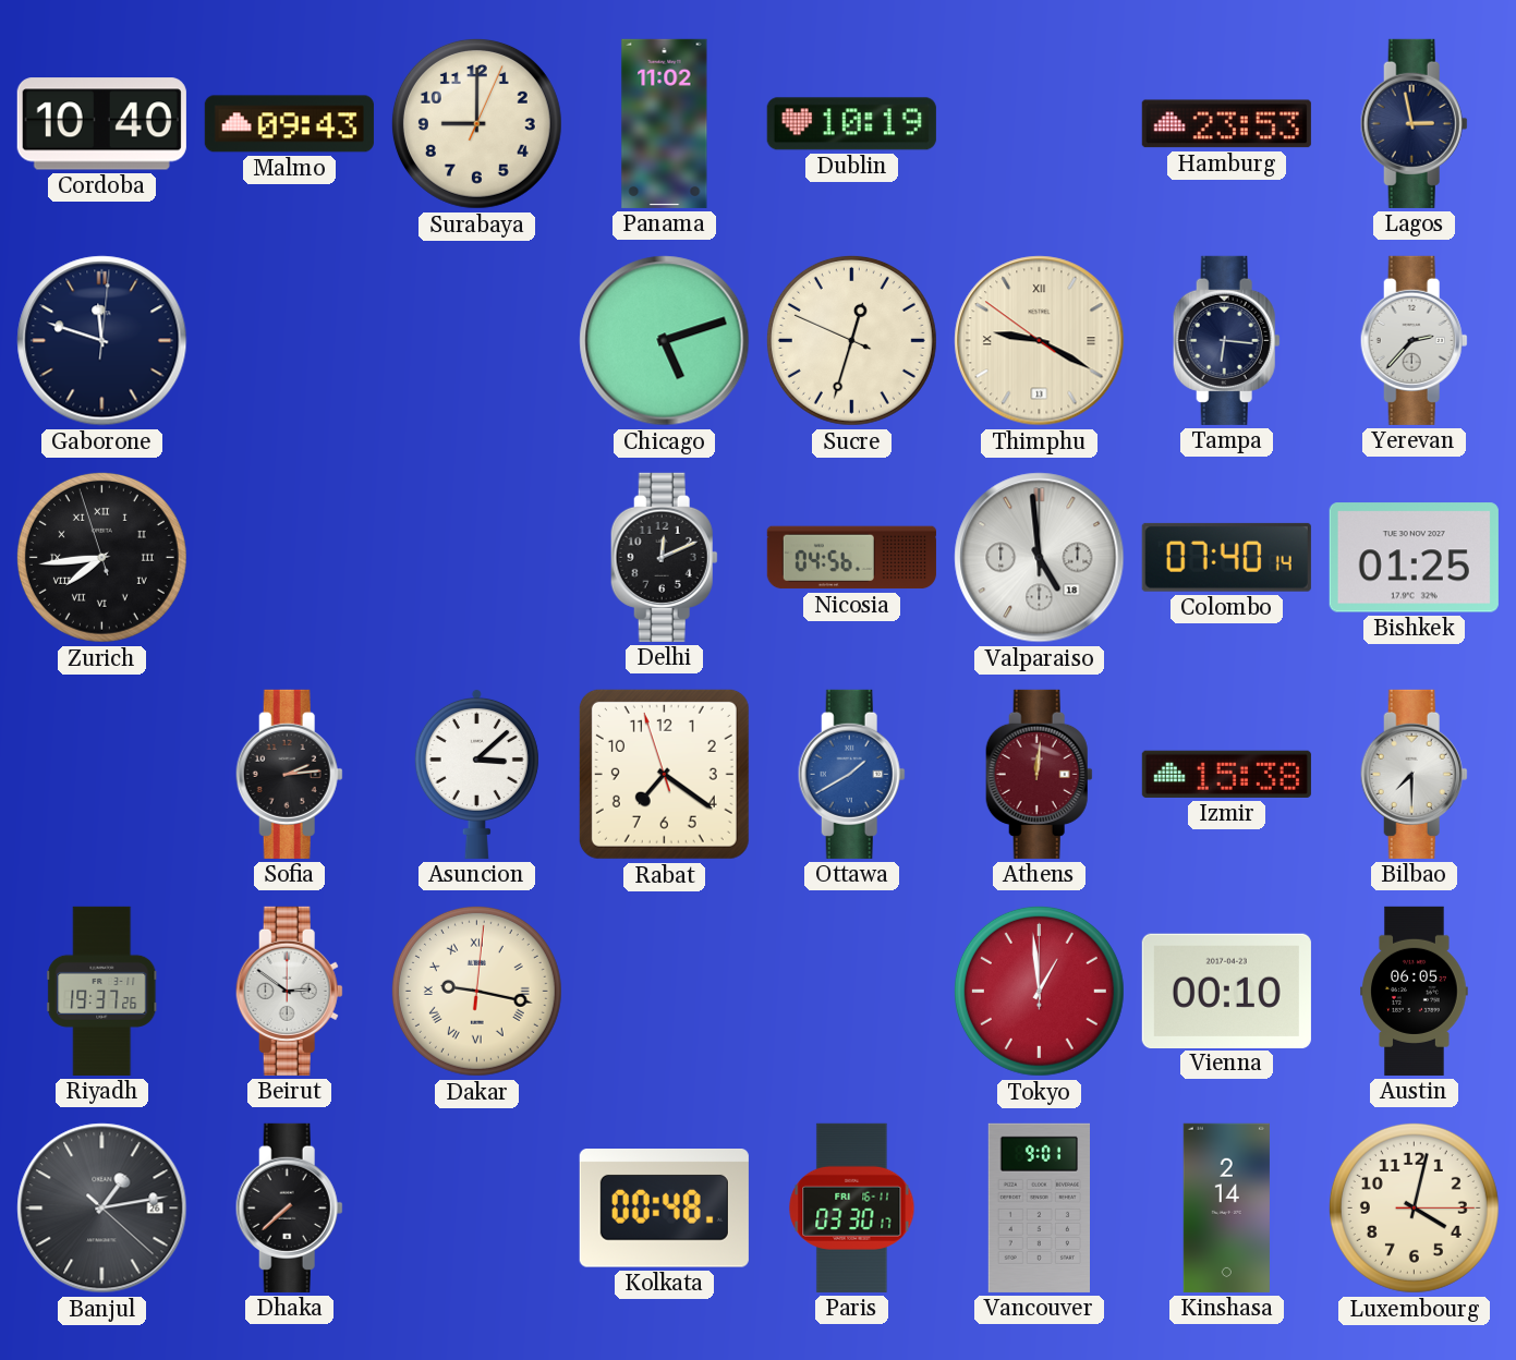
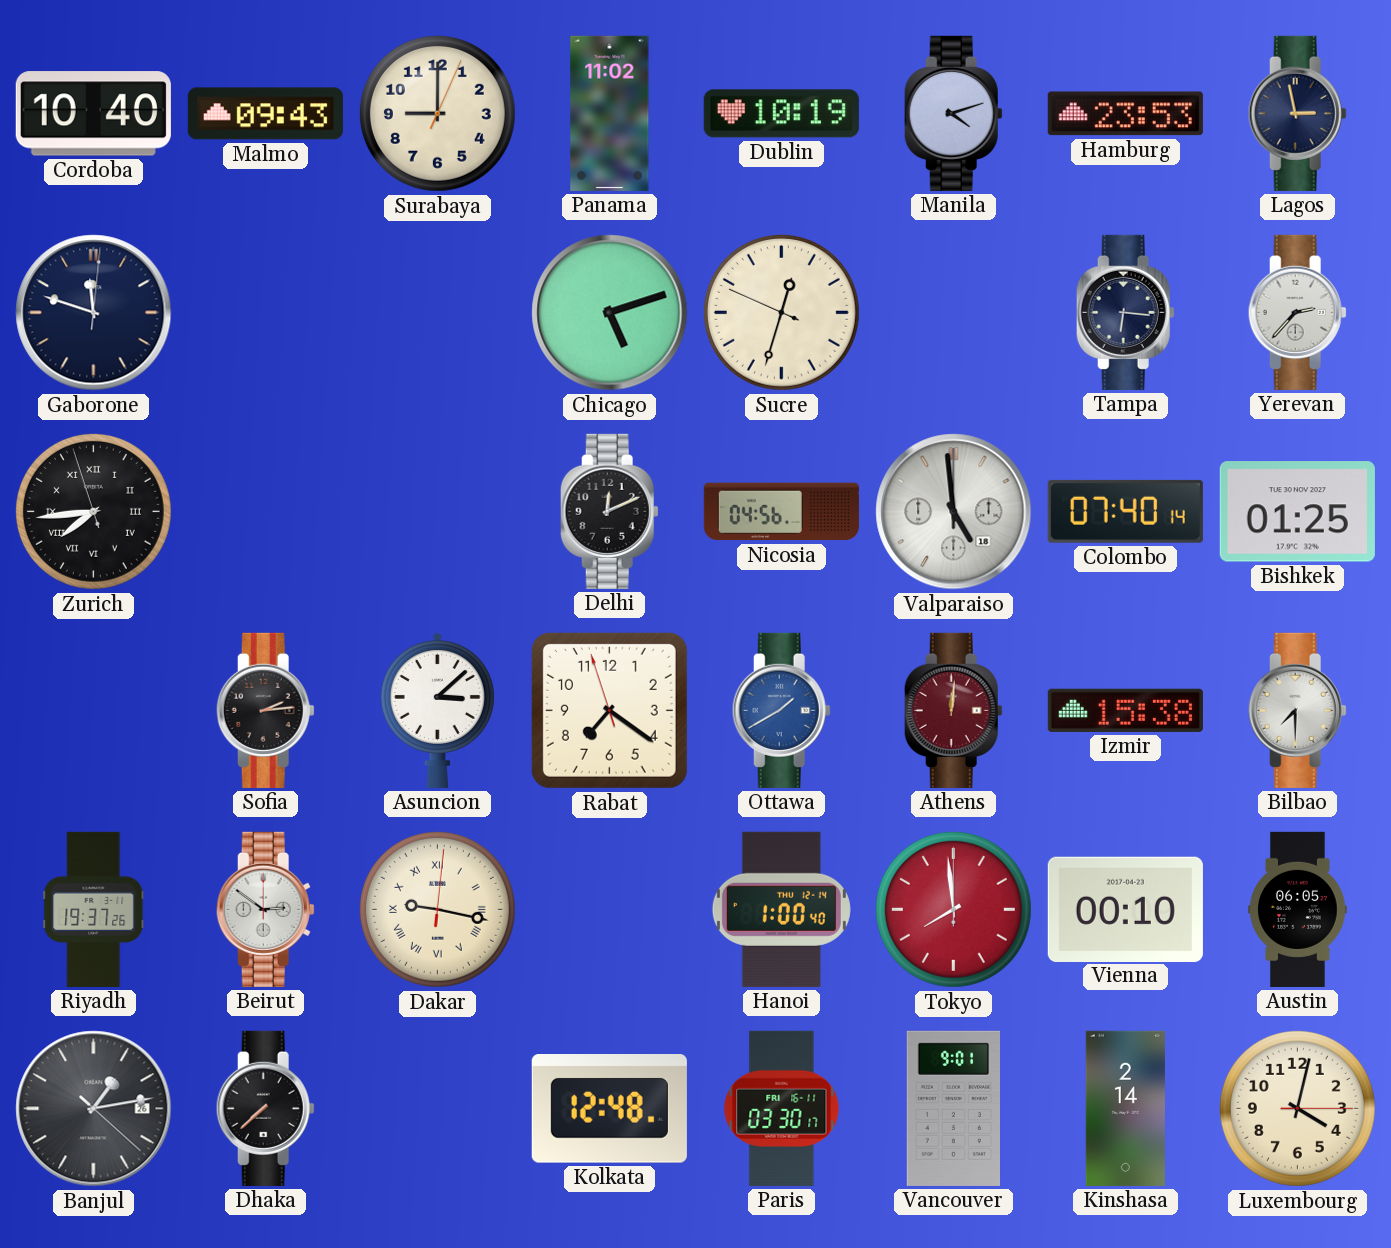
Manila: none -> 4:12 (953, 113)
Thimphu: 9:19 -> none (1040, 341)
Hanoi: none -> 1:00 (781, 909)
Tokyo: 12:59 -> 7:59 (953, 909)
Kolkata: 00:48 -> 12:48 (609, 1109)
